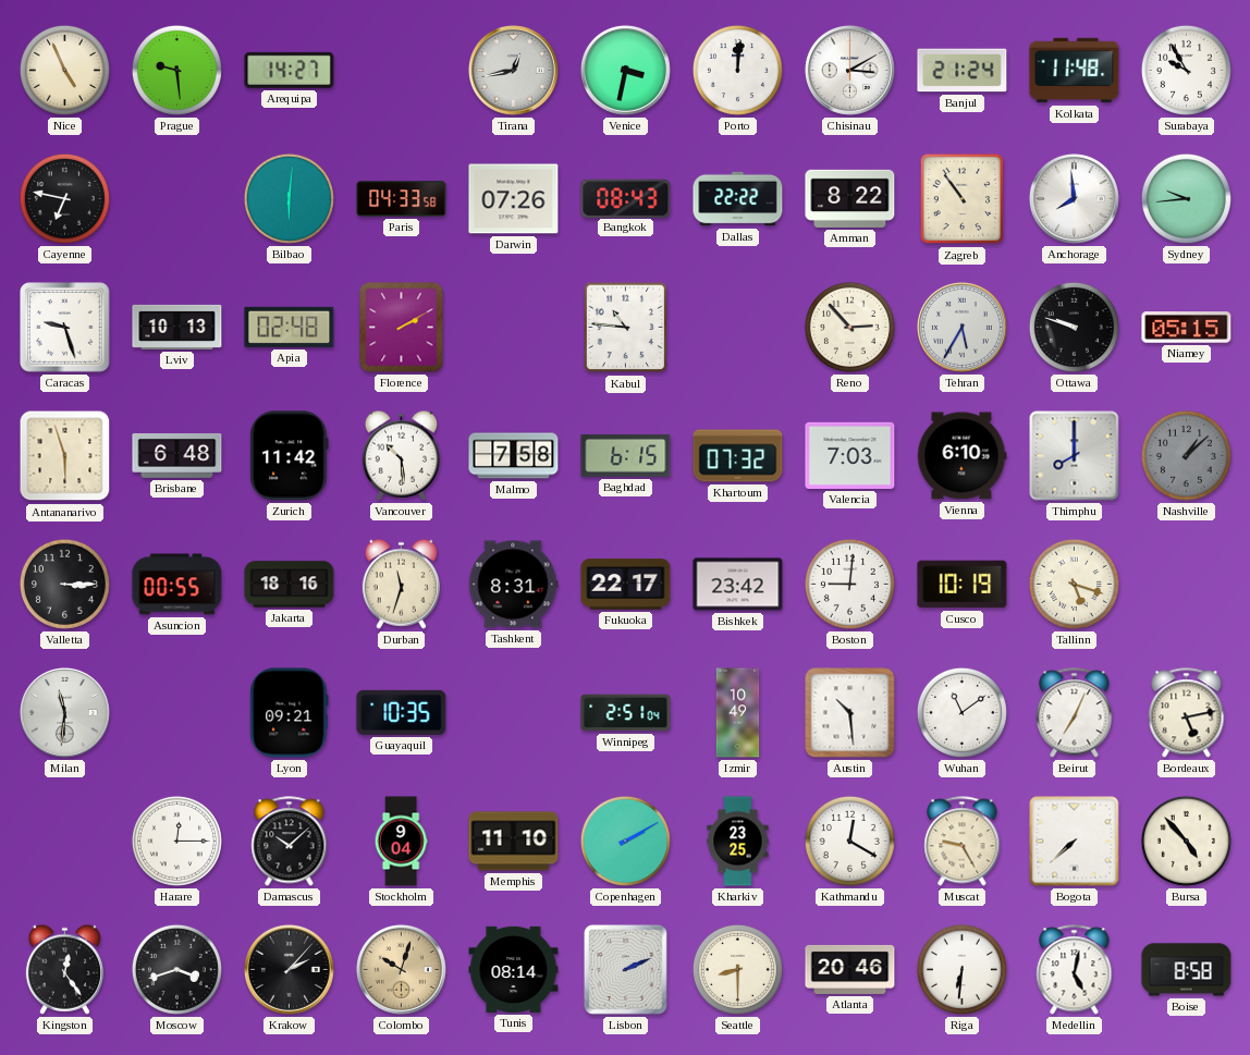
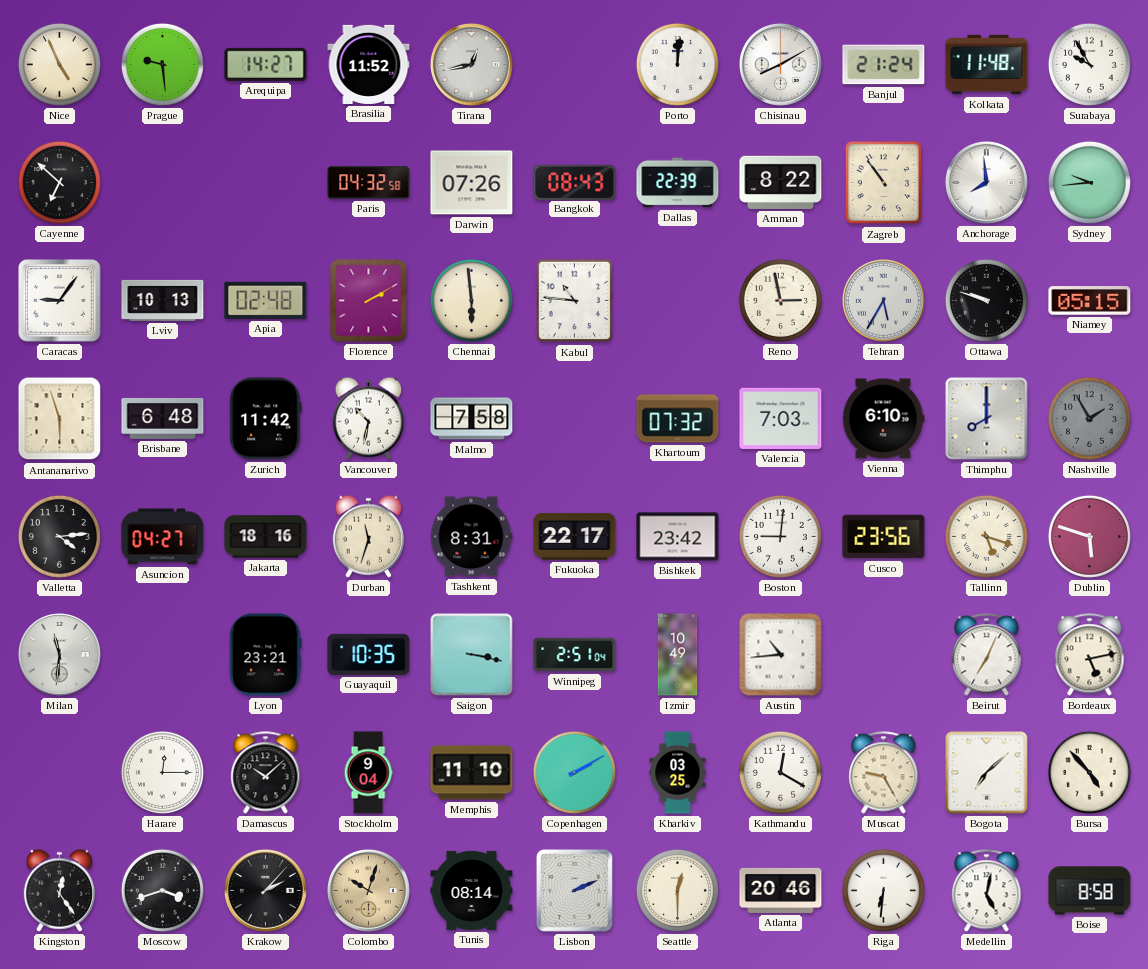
Brasilia: none -> 11:52 (369, 64)
Venice: 3:32 -> none (625, 70)
Chisinau: 3:10 -> 8:10 (780, 64)
Cayenne: 6:47 -> 6:52 (59, 182)
Bilbao: 6:01 -> none (289, 198)
Paris: 04:33 -> 04:32 (369, 183)
Dallas: 22:22 -> 22:39 (678, 183)
Caracas: 9:27 -> 9:06 (60, 301)
Chennai: none -> 5:59 (471, 300)
Reno: 2:53 -> 2:58 (780, 300)
Vancouver: 10:29 -> 10:32 (368, 418)
Baghdad: 6:15 -> none (626, 455)
Nashville: 1:08 -> 1:55 (1089, 418)
Valletta: 3:15 -> 4:14 (59, 536)
Asuncion: 00:55 -> 04:27 (163, 537)
Cusco: 10:19 -> 23:56 (884, 537)
Dublin: none -> 5:48 (1089, 536)
Lyon: 09:21 -> 23:21 (266, 655)
Saigon: none -> 3:17 (472, 655)
Austin: 10:29 -> 10:44 (781, 655)
Wuhan: 11:09 -> none (961, 712)
Kharkiv: 23:25 -> 03:25 (678, 773)
Bogota: 7:38 -> 7:08 (987, 773)
Seattle: 8:30 -> 12:30 (677, 890)
